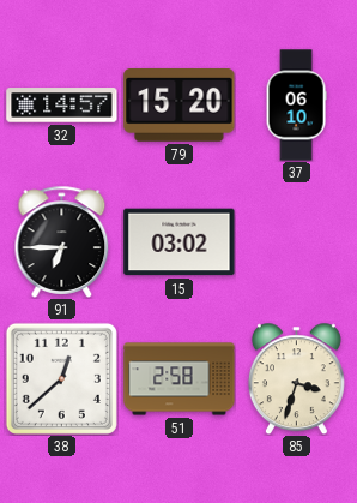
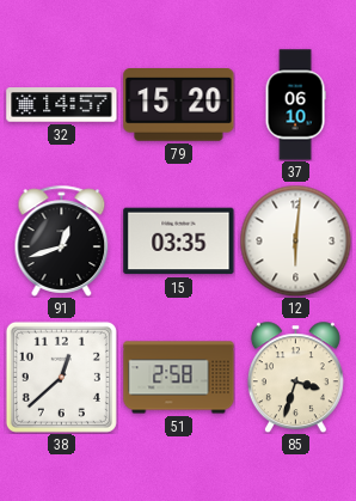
91: 6:45 -> 12:42 (62, 240)
15: 03:02 -> 03:35 (179, 242)
12: none -> 6:01 (295, 240)
